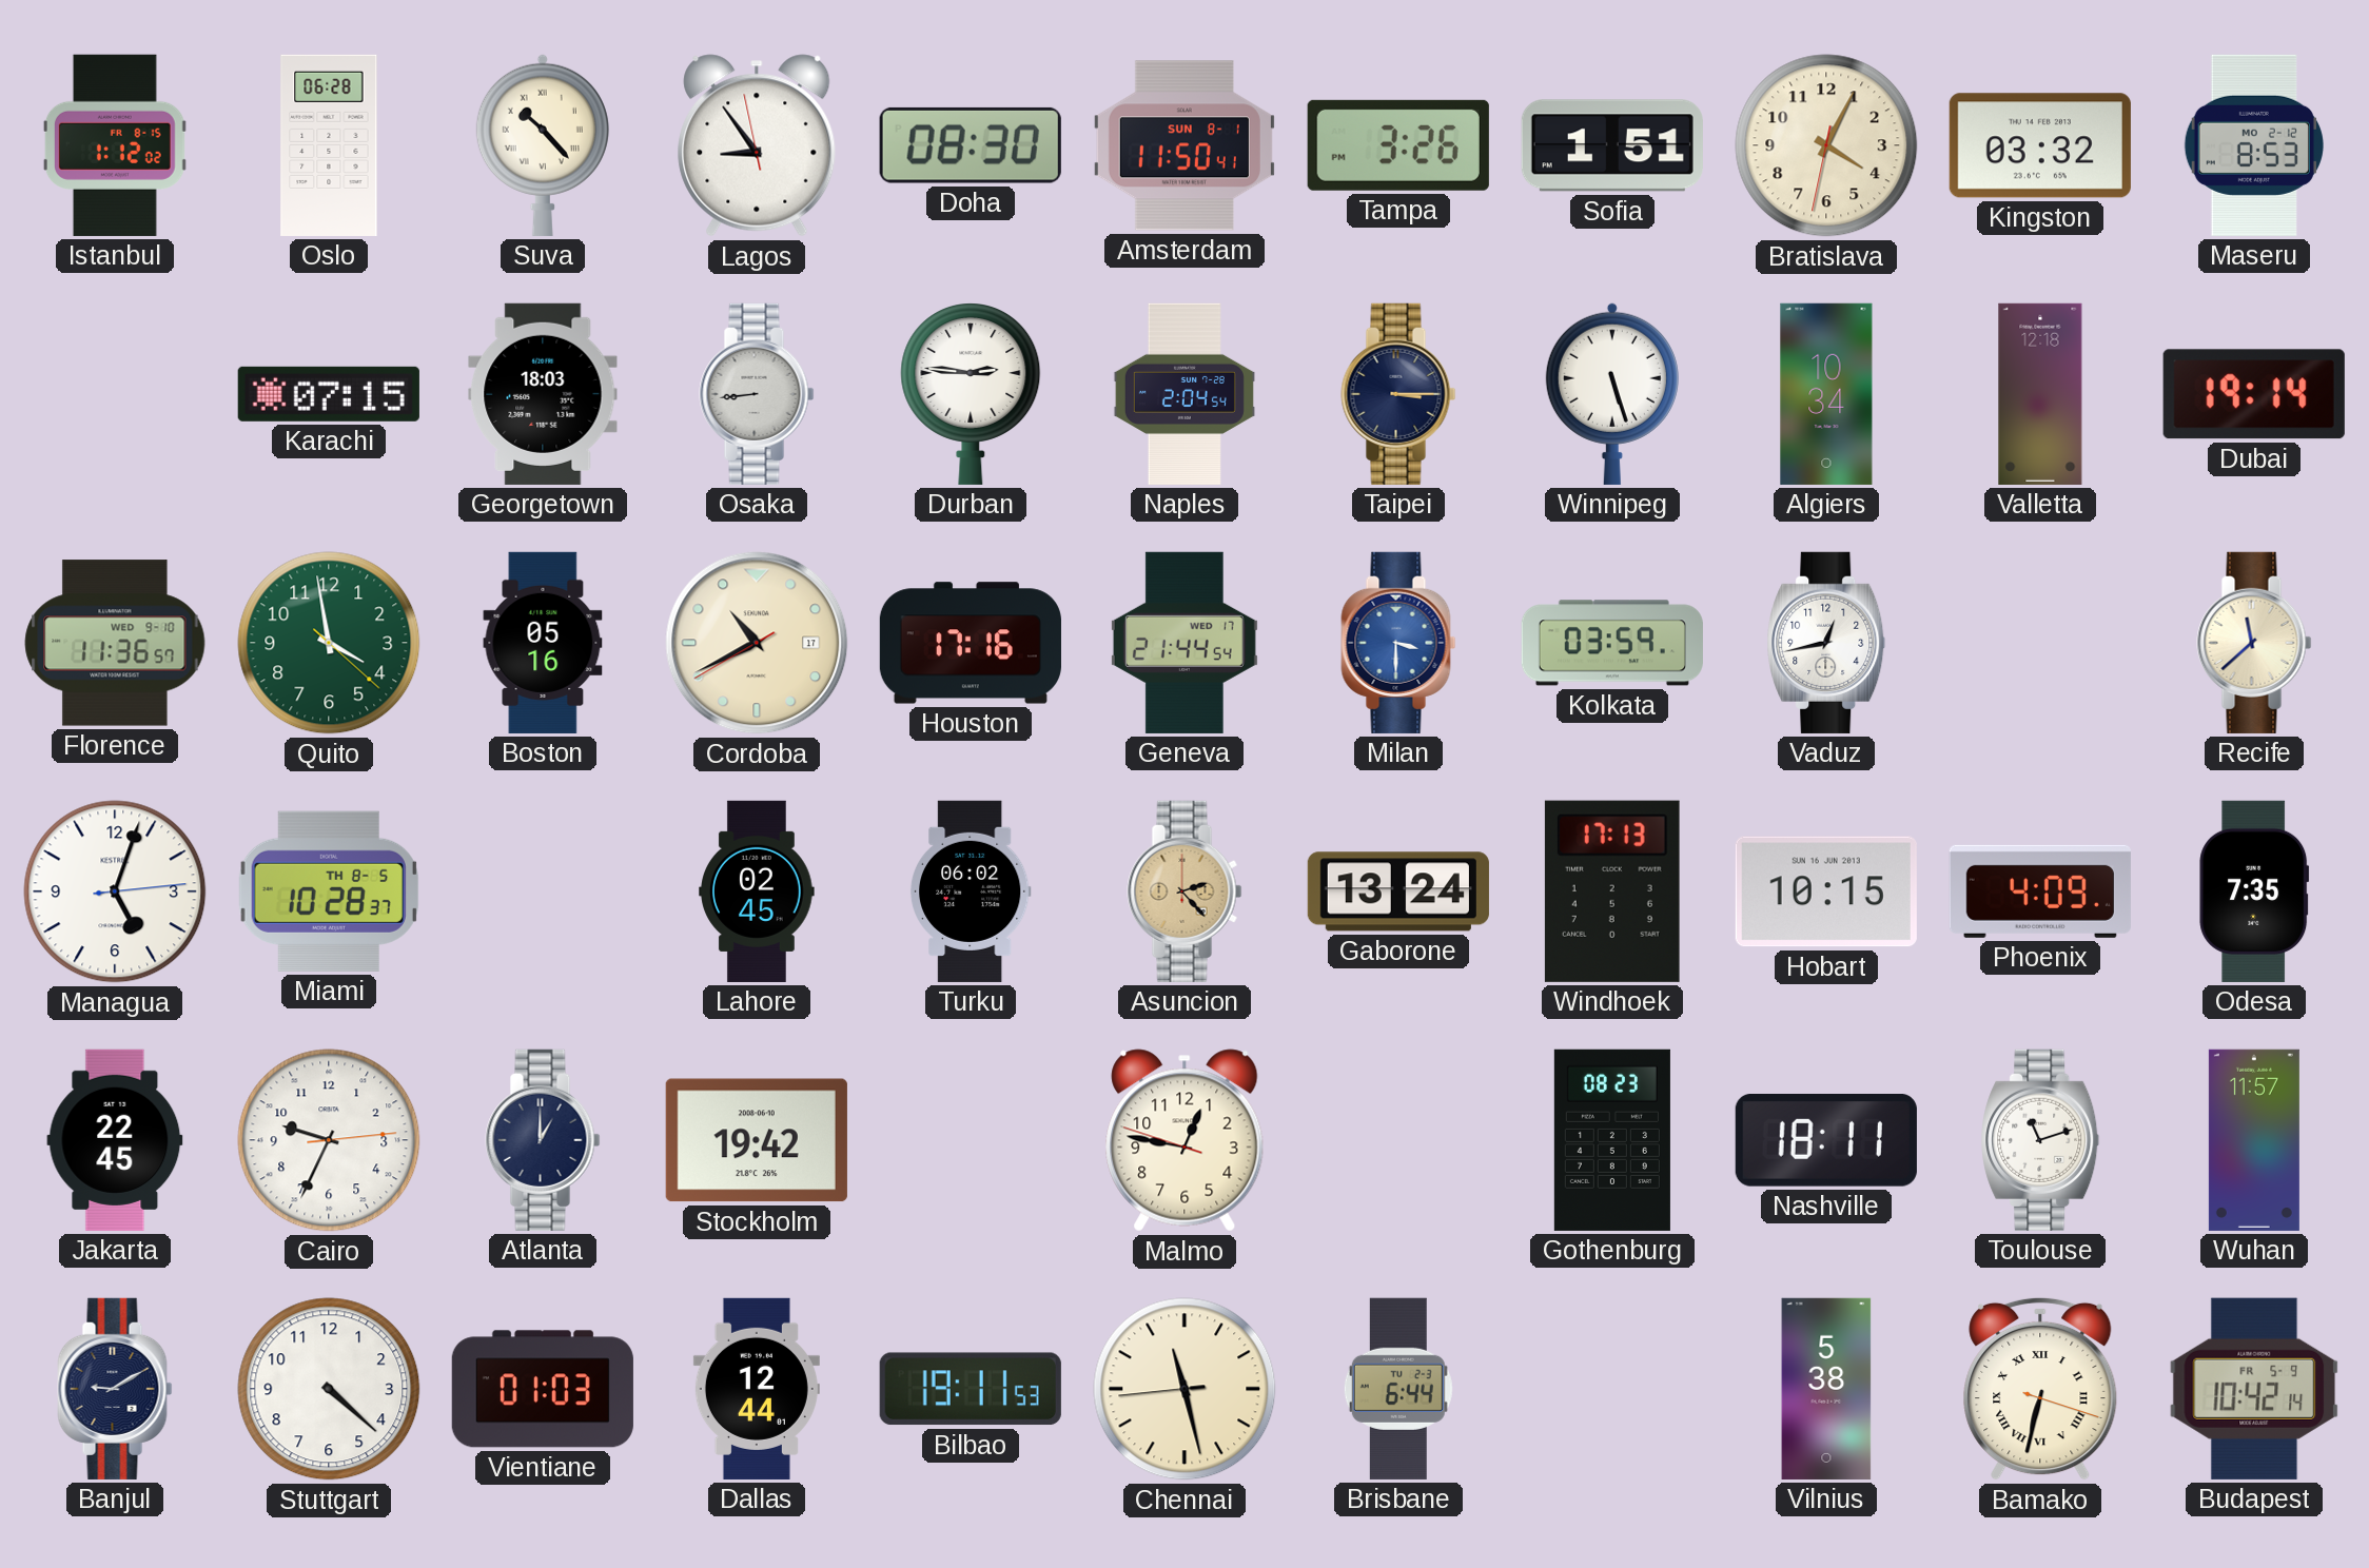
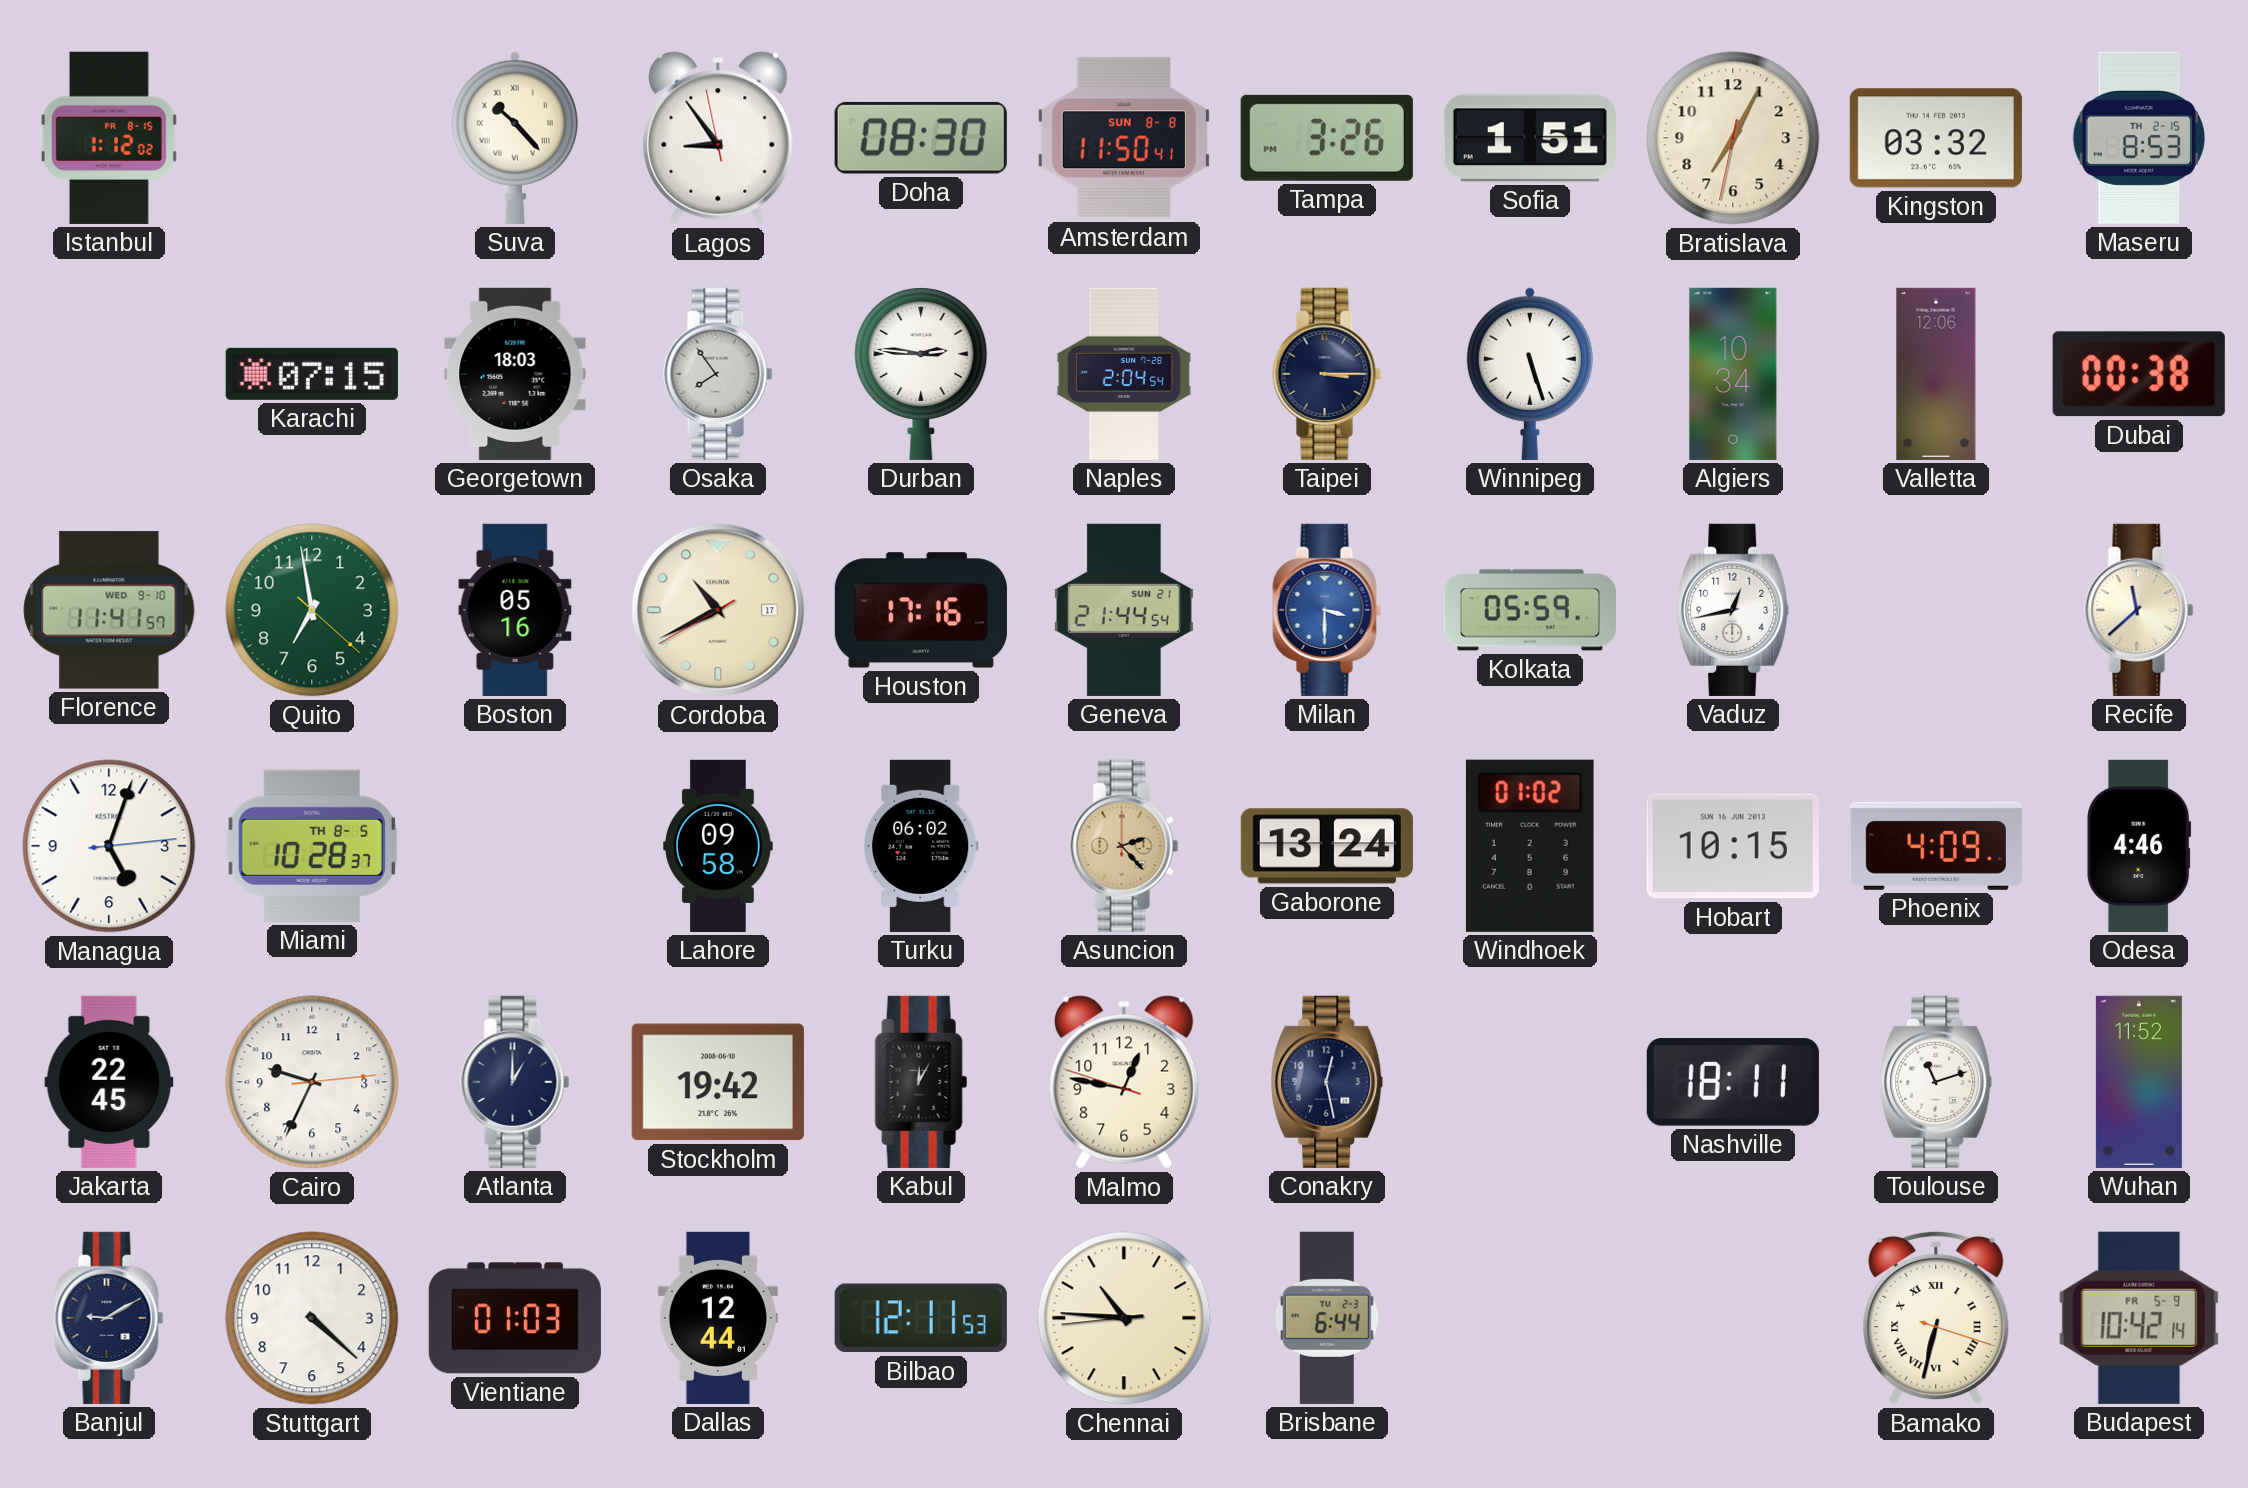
Oslo: 06:28 -> none (329, 145)
Amsterdam date: SUN 8-1 -> SUN 8-8 (1124, 138)
Bratislava: 4:04 -> 7:04 (1733, 138)
Maseru date: MO 2-12 -> TH 2-15 (2139, 138)
Osaka: 8:44 -> 7:54 (718, 374)
Valletta: 12:18 -> 12:06 (1936, 374)
Dubai: 19:14 -> 00:38 (2139, 374)
Florence: 11:36 -> 11:41 (109, 610)
Quito: 3:58 -> 6:58 (312, 610)
Geneva date: WED 17 -> SUN 21 (1124, 610)
Kolkata: 03:59 -> 05:59 (1530, 610)
Lahore: 02:45 -> 09:58 (718, 846)
Windhoek: 17:13 -> 01:02 (1530, 846)
Odesa: 7:35 -> 4:46 (2139, 846)
Kabul: none -> 12:05 (921, 1082)
Conakry: none -> 12:28 (1327, 1082)
Gothenburg: 08:23 -> none (1612, 1140)
Wuhan: 11:57 -> 11:52 (2139, 1082)
Bilbao: 19:11 -> 12:11 (921, 1318)
Chennai: 11:27 -> 10:45 (1124, 1318)
Vilnius: 5:38 -> none (1826, 1389)
